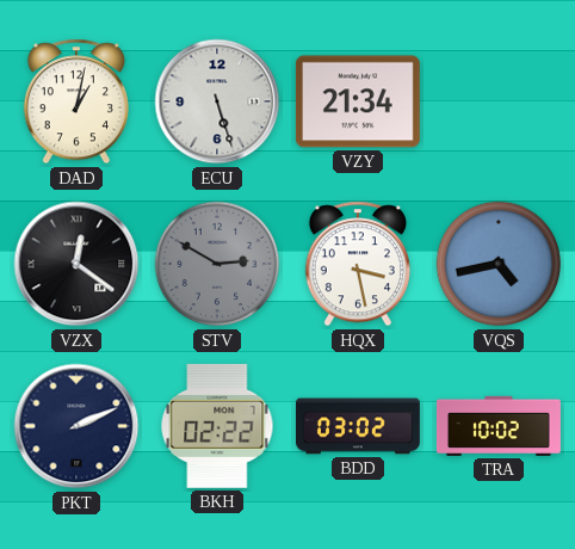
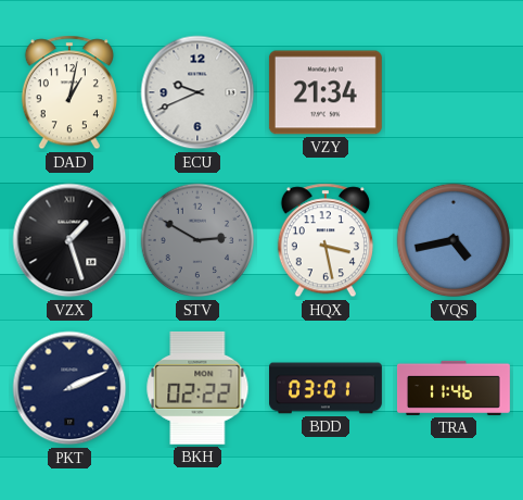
ECU: 5:27 -> 9:41 (197, 92)
VZX: 12:21 -> 1:27 (69, 240)
BDD: 03:02 -> 03:01 (327, 388)
TRA: 10:02 -> 11:46 (454, 388)
